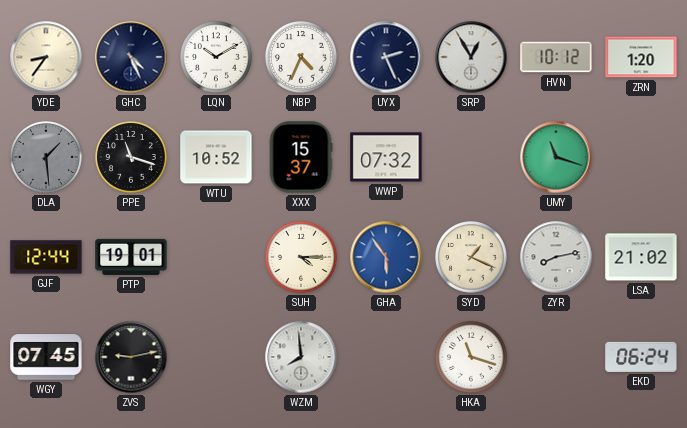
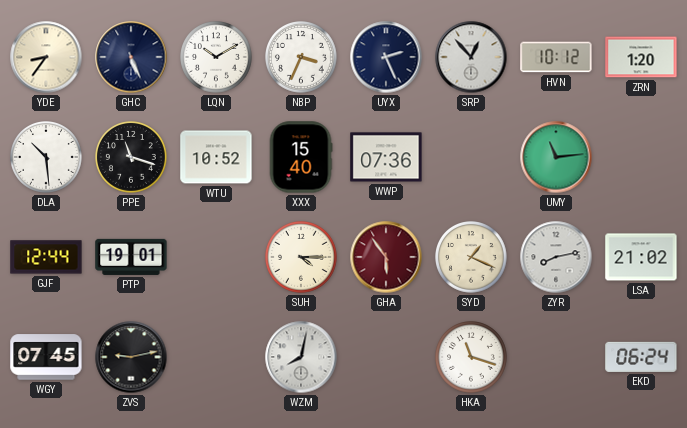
GHC: 4:26 -> 5:26 (131, 57)
NBP: 4:34 -> 3:34 (302, 58)
SRP: 12:55 -> 12:53 (471, 57)
DLA: 1:29 -> 10:29 (47, 158)
DLA dial: grey -> white (47, 158)
XXX: 15:37 -> 15:40 (301, 157)
WWP: 07:32 -> 07:36 (386, 157)
UMY: 11:18 -> 11:14 (556, 157)
GHA dial: blue -> burgundy (386, 257)
WZM: 7:59 -> 8:02 (301, 357)
